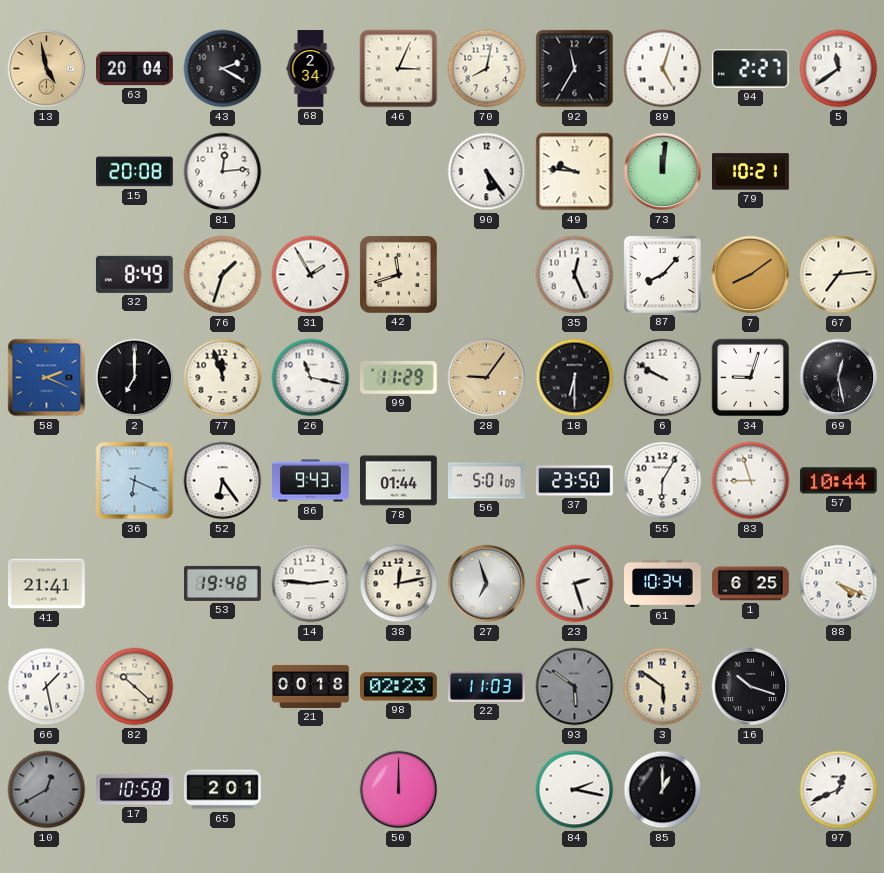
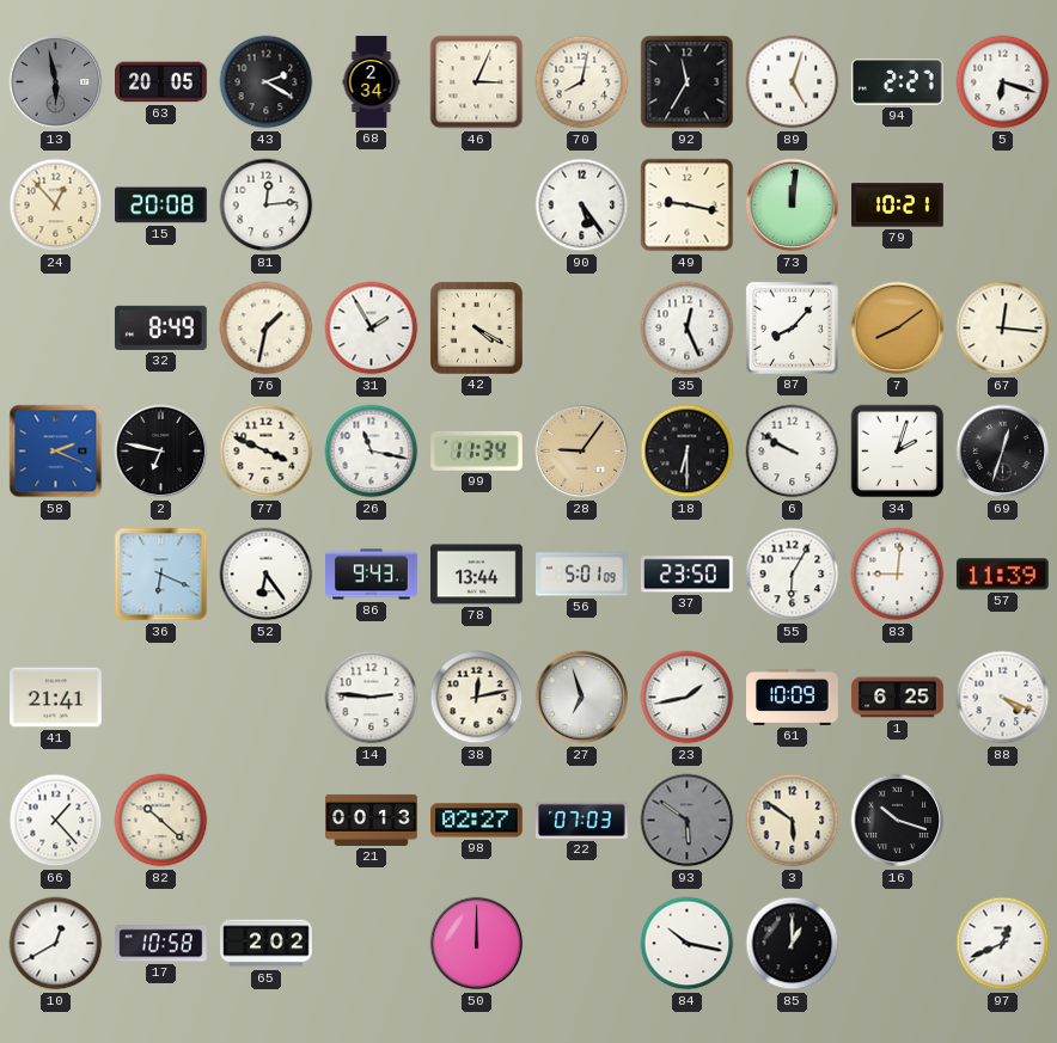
13: 4:58 -> 5:58 (56, 82)
13 dial: champagne -> grey (56, 82)
63: 20:04 -> 20:05 (161, 82)
5: 11:39 -> 6:18 (1003, 82)
24: none -> 12:53 (56, 205)
49: 9:46 -> 9:17 (688, 205)
76: 1:33 -> 1:32 (267, 329)
42: 11:42 -> 4:20 (476, 327)
67: 7:14 -> 12:16 (1003, 329)
2: 7:00 -> 6:47 (161, 452)
77: 11:57 -> 3:49 (267, 452)
99: 11:29 -> 11:34 (477, 450)
34: 9:03 -> 2:03 (898, 452)
69: 12:28 -> 12:33 (1003, 452)
78: 01:44 -> 13:44 (477, 575)
83: 8:57 -> 9:01 (898, 575)
57: 10:44 -> 11:39 (1003, 575)
53: 19:48 -> none (223, 583)
23: 2:27 -> 1:43 (688, 698)
61: 10:34 -> 10:09 (793, 697)
66: 1:28 -> 1:23 (56, 821)
21: 00:18 -> 00:13 (372, 820)
98: 02:23 -> 02:27 (477, 821)
22: 11:03 -> 07:03 (582, 820)
10 dial: grey -> white (56, 944)
65: 2:01 -> 2:02 (267, 944)
84: 2:17 -> 10:17 (688, 944)
